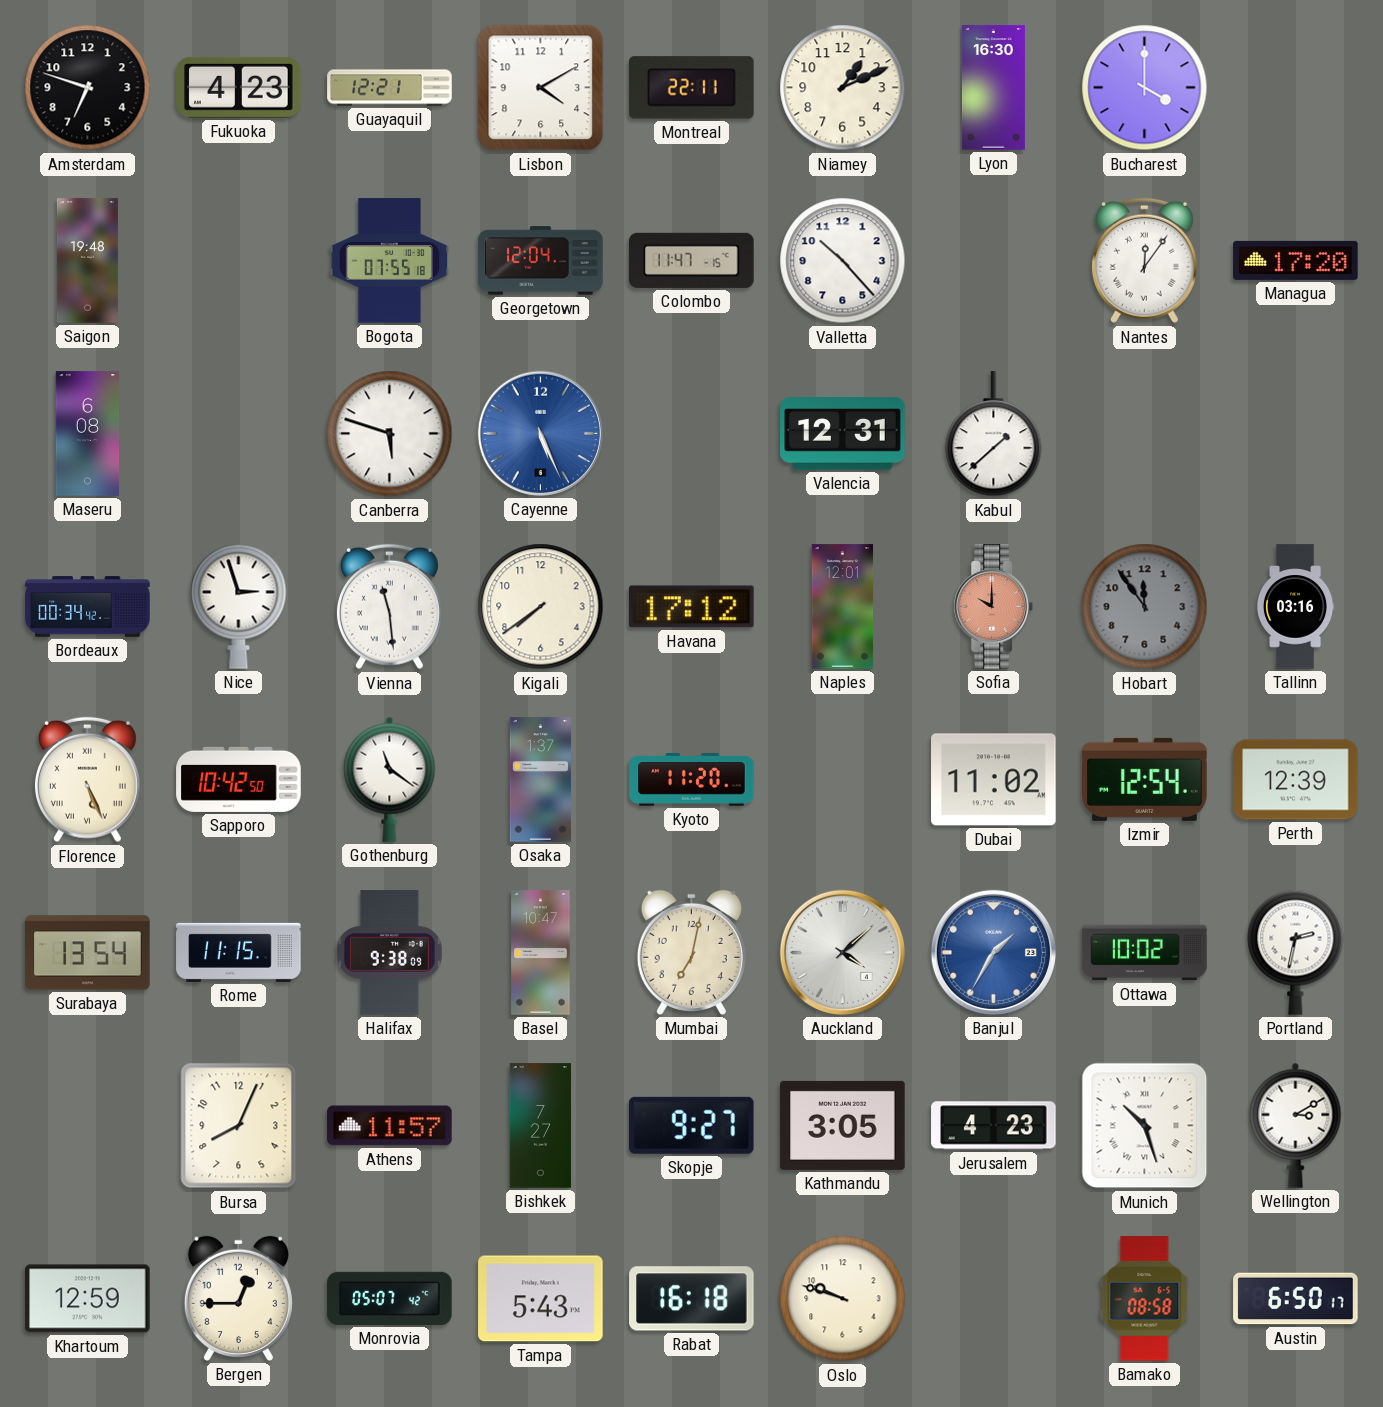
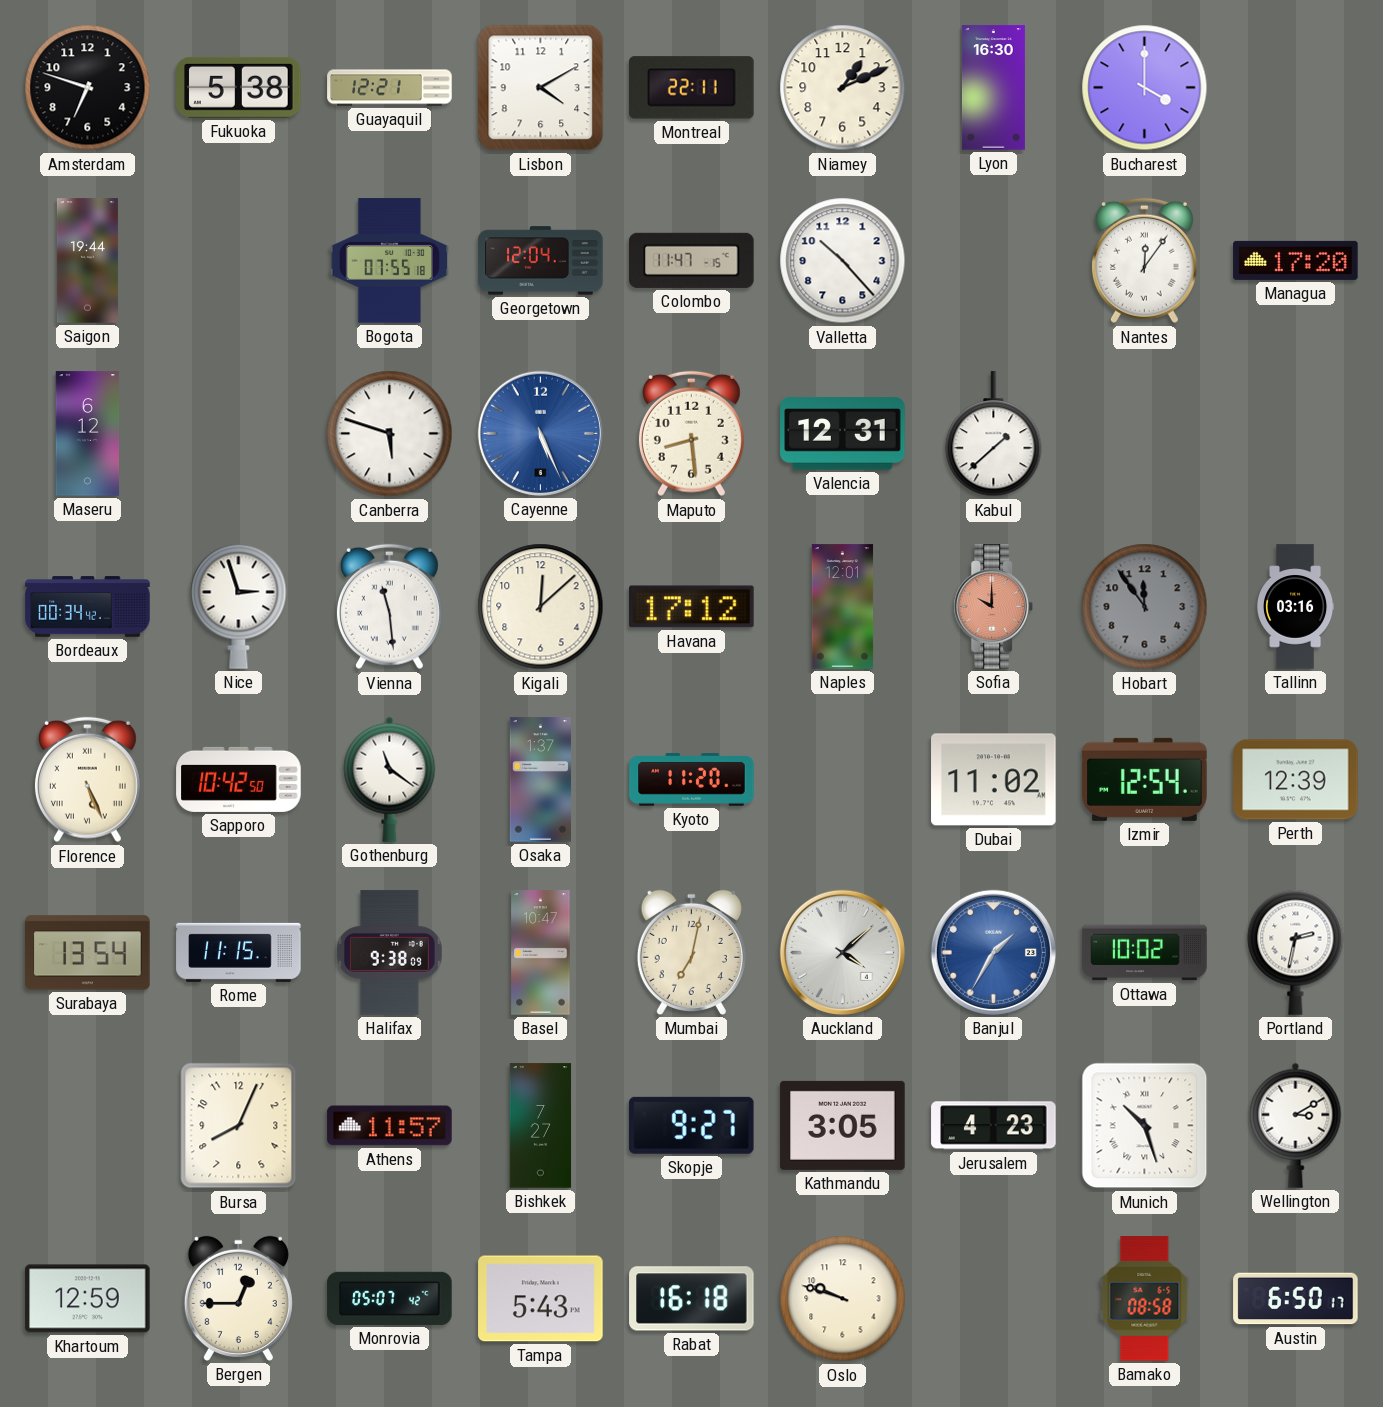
Fukuoka: 4:23 -> 5:38 (239, 87)
Saigon: 19:48 -> 19:44 (87, 261)
Maseru: 6:08 -> 6:12 (88, 434)
Maputo: none -> 8:29 (691, 434)
Kigali: 7:39 -> 12:08 (541, 607)
